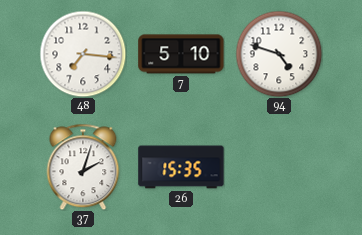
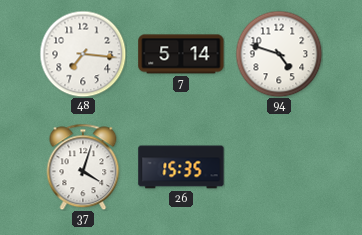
7: 5:10 -> 5:14 (181, 54)
37: 2:03 -> 4:03 (83, 167)
